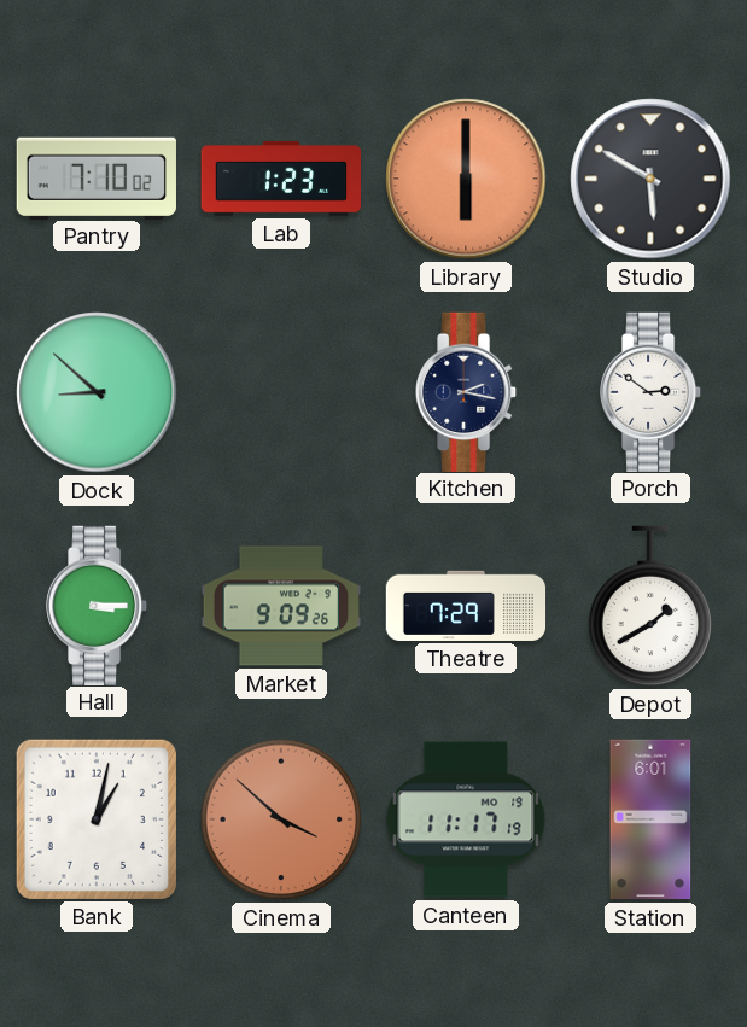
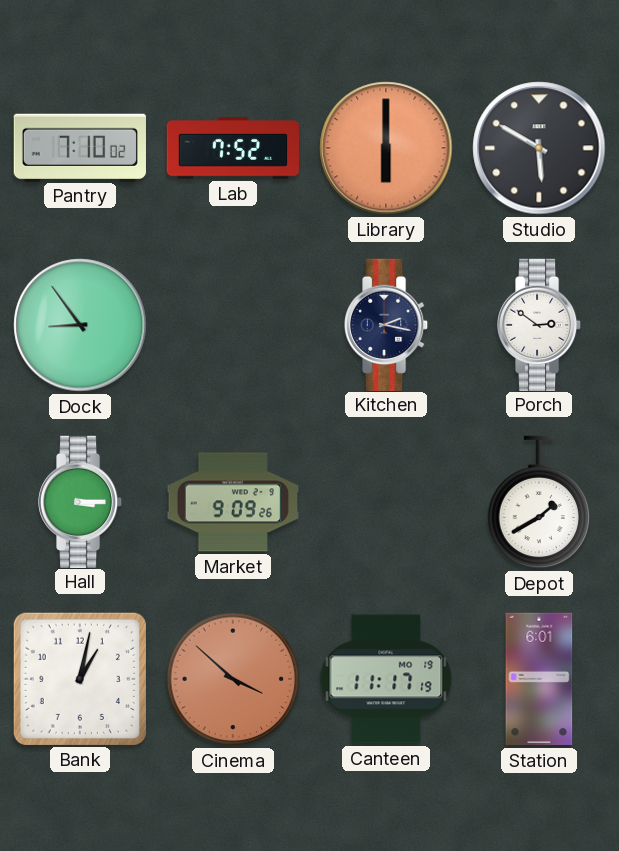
Lab: 1:23 -> 7:52 (233, 148)
Dock: 8:52 -> 8:54 (80, 325)
Theatre: 7:29 -> none (466, 606)
